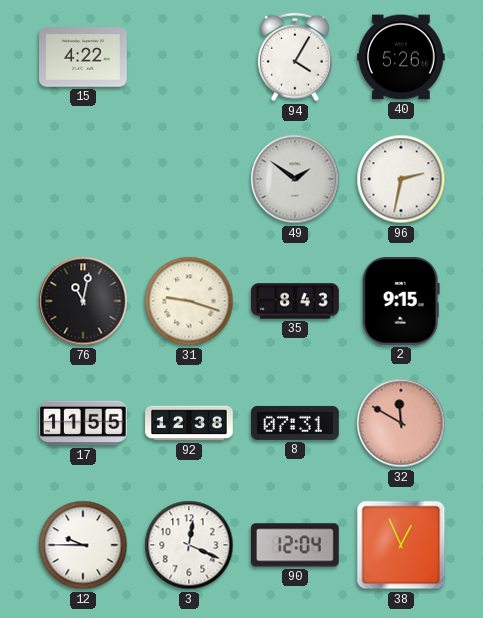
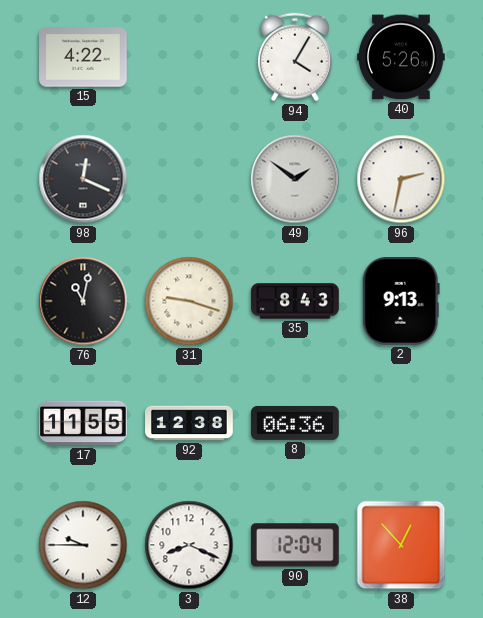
98: none -> 12:19 (83, 179)
2: 9:15 -> 9:13 (401, 302)
8: 07:31 -> 06:36 (295, 423)
32: 11:50 -> none (401, 423)
3: 12:19 -> 8:19 (189, 545)
38: 12:56 -> 12:53 (401, 545)
